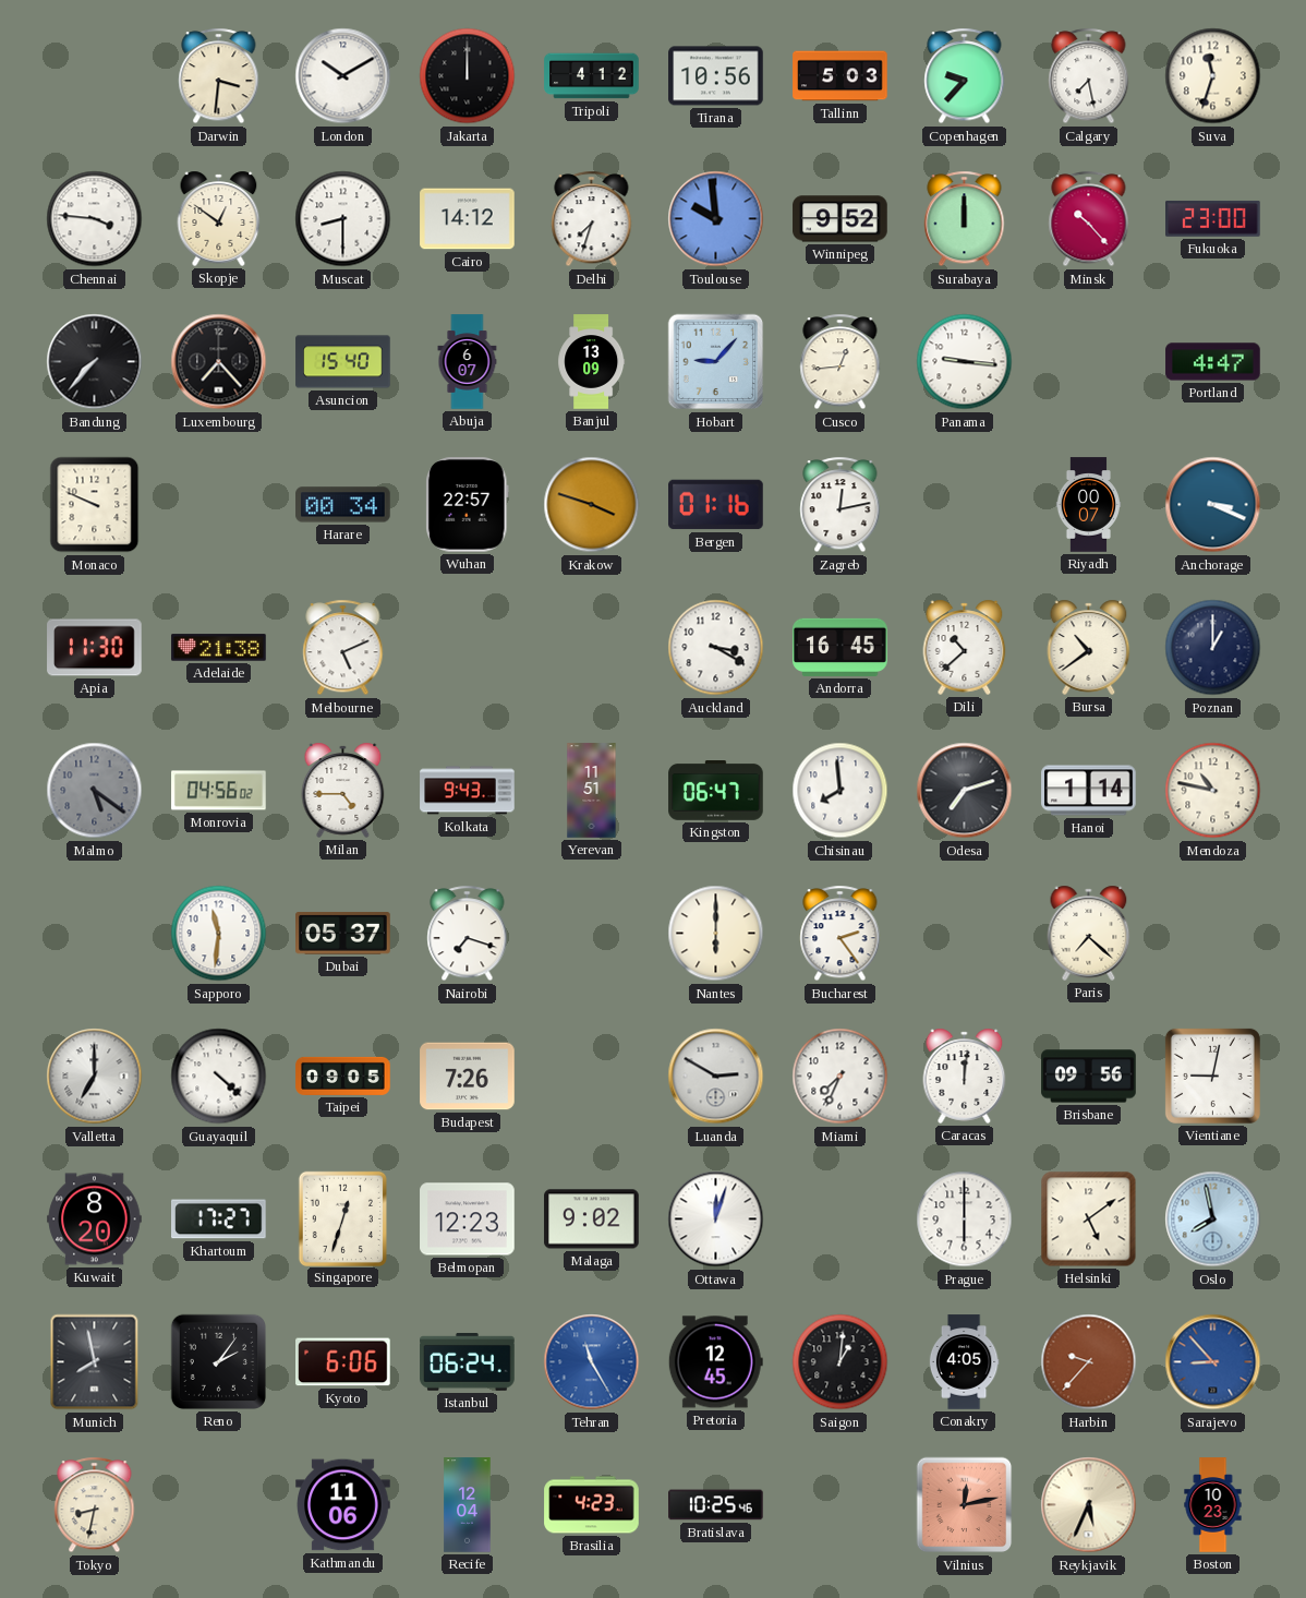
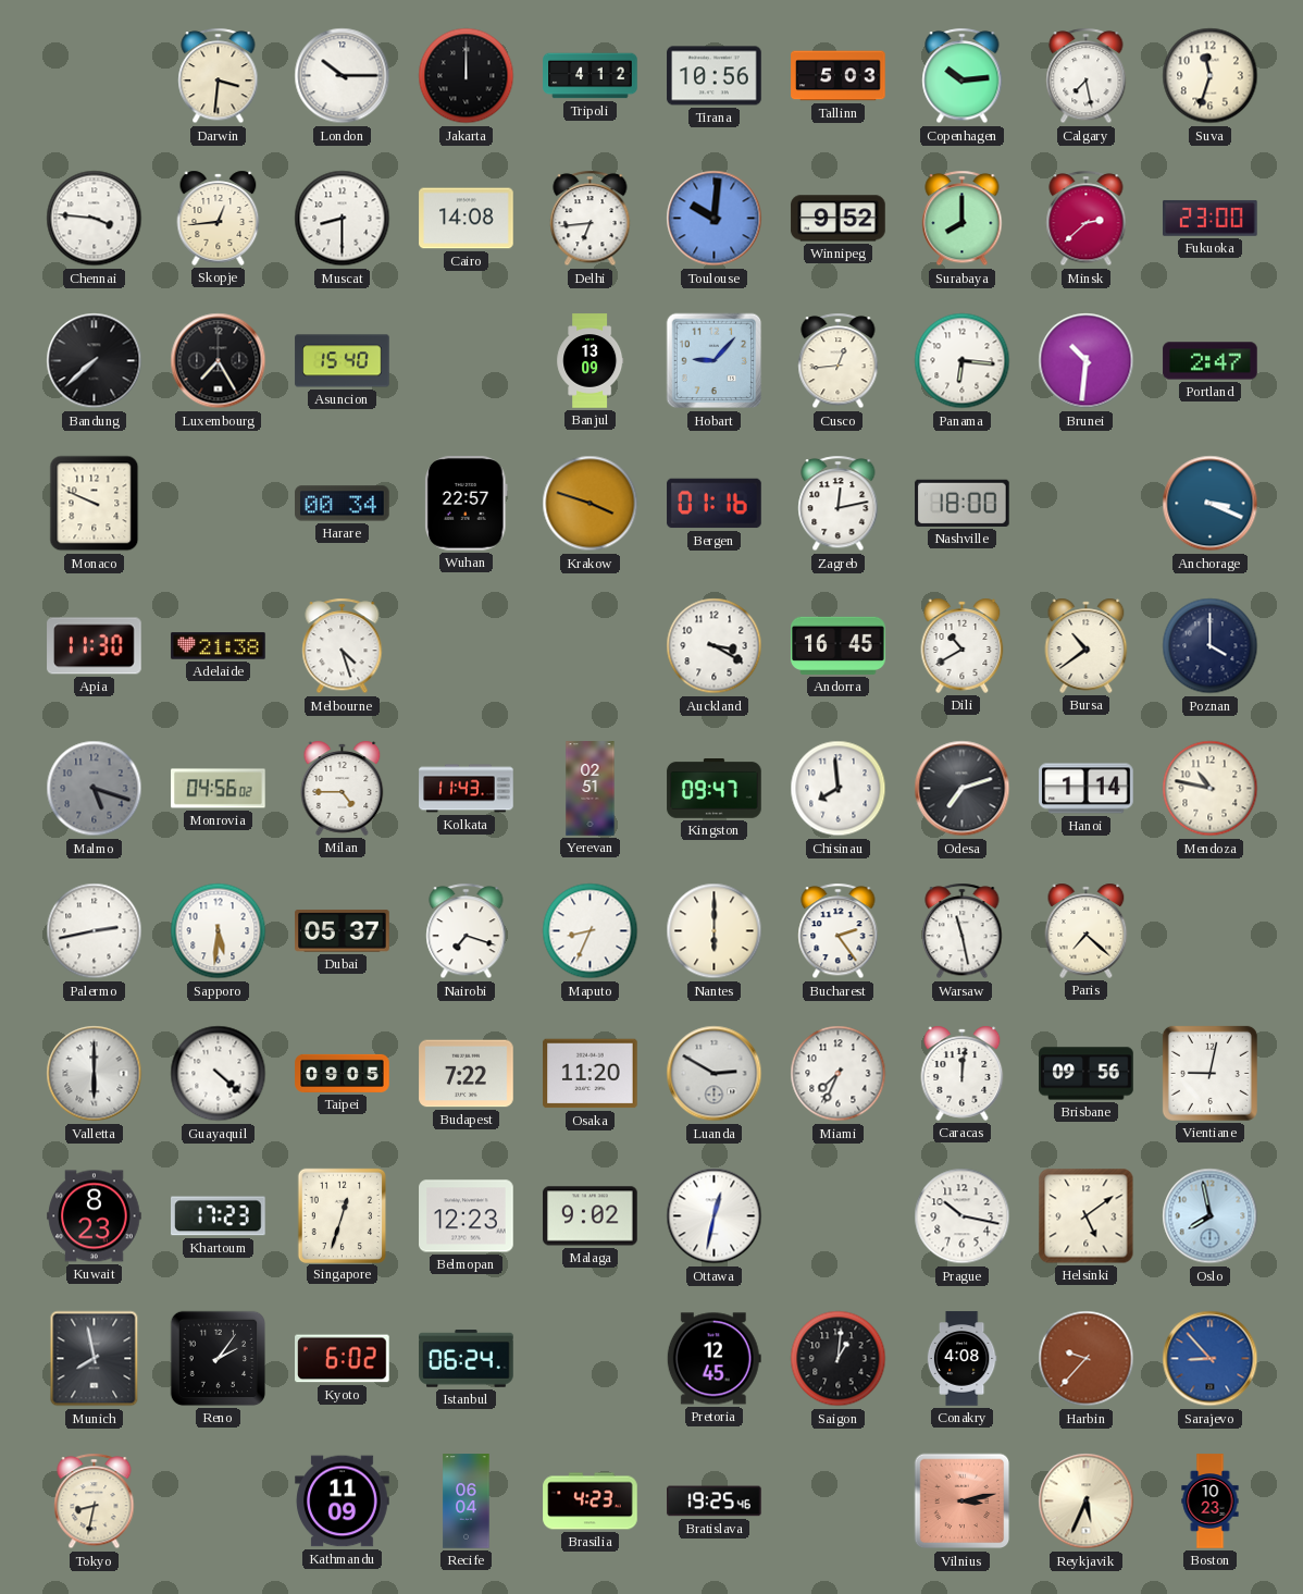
London: 10:10 -> 10:15 (343, 76)
Copenhagen: 9:37 -> 10:14 (963, 76)
Skopje: 12:51 -> 12:44 (219, 218)
Cairo: 14:12 -> 14:08 (467, 219)
Delhi: 7:33 -> 6:44 (591, 219)
Toulouse: 9:59 -> 10:01 (715, 219)
Surabaya: 12:00 -> 8:00 (963, 219)
Minsk: 10:23 -> 2:38 (1087, 219)
Bandung: 7:37 -> 7:38 (95, 361)
Luxembourg: 7:23 -> 7:25 (219, 361)
Abuja: 6:07 -> none (468, 362)
Panama: 9:16 -> 6:16 (963, 361)
Brunei: none -> 10:31 (1087, 361)
Portland: 4:47 -> 2:47 (1211, 361)
Nashville: none -> 18:00 (963, 503)
Riyadh: 00:07 -> none (1089, 505)
Melbourne: 5:11 -> 4:27 (343, 646)
Dili: 10:38 -> 10:40 (963, 645)
Poznan: 1:00 -> 4:00 (1211, 646)
Malmo: 5:21 -> 5:18 (95, 789)
Kolkata: 9:43 -> 11:43 (467, 789)
Yerevan: 11:51 -> 02:51 (591, 789)
Kingston: 06:47 -> 09:47 (715, 789)
Palermo: none -> 2:43 (95, 931)
Sapporo: 11:31 -> 5:31 (219, 931)
Maputo: none -> 8:34 (591, 931)
Warsaw: none -> 11:28 (963, 931)
Valletta: 7:00 -> 6:00 (95, 1074)
Budapest: 7:26 -> 7:22 (467, 1074)
Osaka: none -> 11:20 (591, 1074)
Kuwait: 8:20 -> 8:23 (95, 1216)
Khartoum: 17:27 -> 17:23 (219, 1216)
Ottawa: 12:03 -> 12:32 (715, 1216)
Prague: 6:00 -> 10:17 (963, 1216)
Kyoto: 6:06 -> 6:02 (343, 1359)
Tehran: 11:25 -> none (592, 1362)
Conakry: 4:05 -> 4:08 (961, 1359)
Kathmandu: 11:06 -> 11:09 (343, 1502)
Recife: 12:04 -> 06:04 (467, 1502)
Bratislava: 10:25 -> 19:25 (715, 1502)
Vilnius: 12:13 -> 3:13 (963, 1502)
